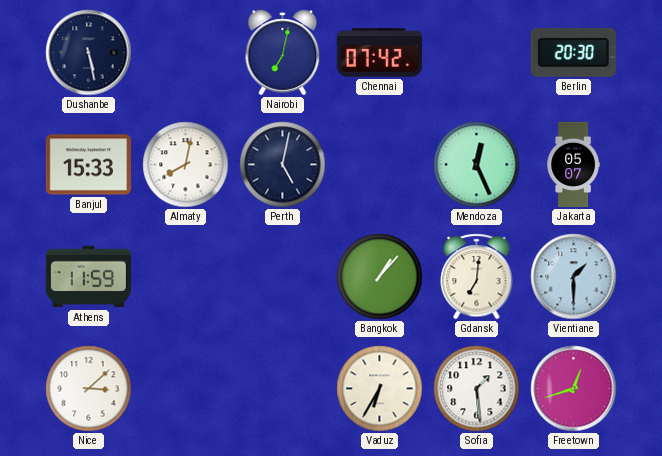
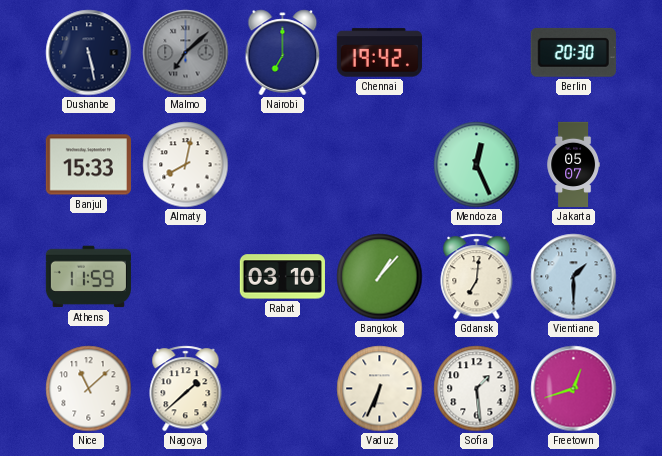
Malmo: none -> 7:08 (186, 53)
Nairobi: 7:02 -> 7:00 (283, 53)
Chennai: 07:42 -> 19:42 (379, 53)
Perth: 5:02 -> none (283, 165)
Rabat: none -> 03:10 (282, 277)
Nice: 3:08 -> 11:08 (89, 389)
Nagoya: none -> 1:38 (186, 389)
Vaduz: 6:35 -> 6:34 (380, 389)
